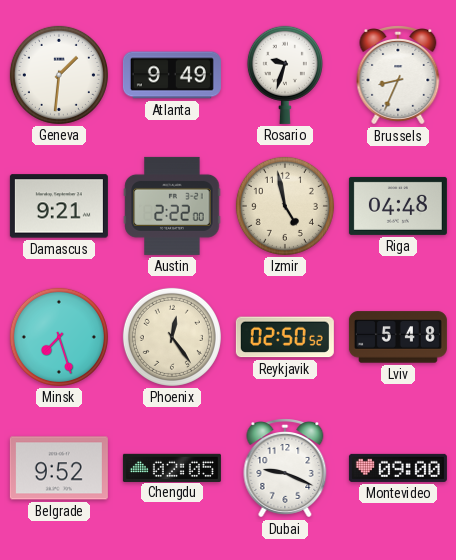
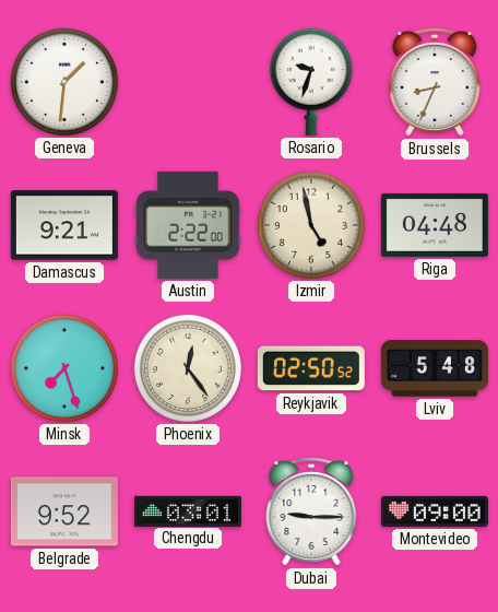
Atlanta: 9:49 -> none (172, 75)
Chengdu: 02:05 -> 03:01 (188, 510)
Dubai: 9:19 -> 9:15 (311, 511)
